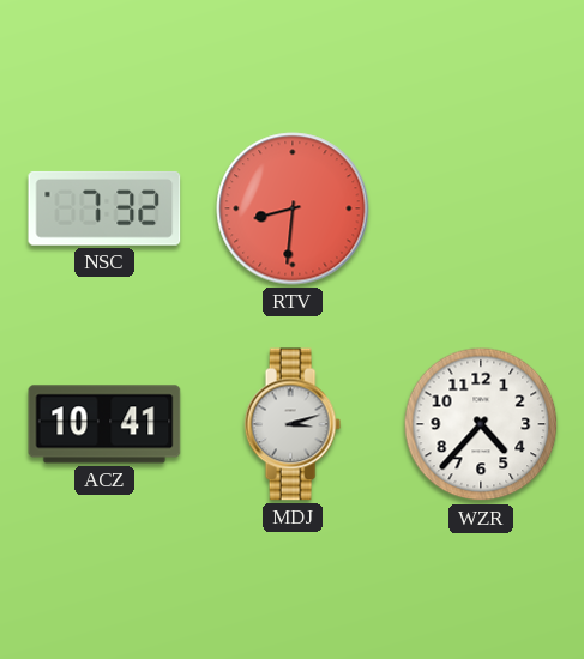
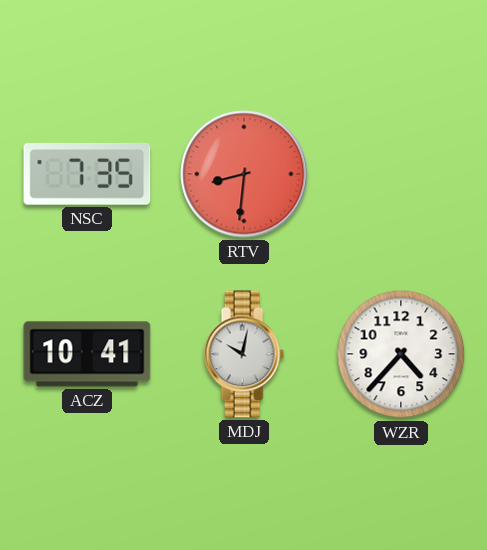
NSC: 7:32 -> 7:35 (87, 174)
MDJ: 3:12 -> 10:02 (244, 354)
